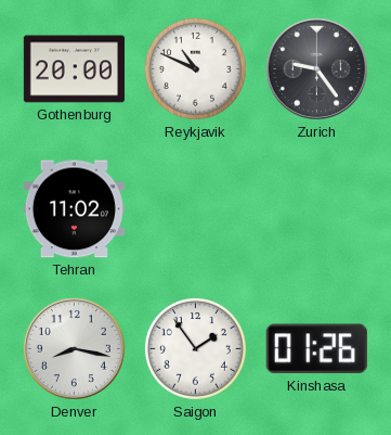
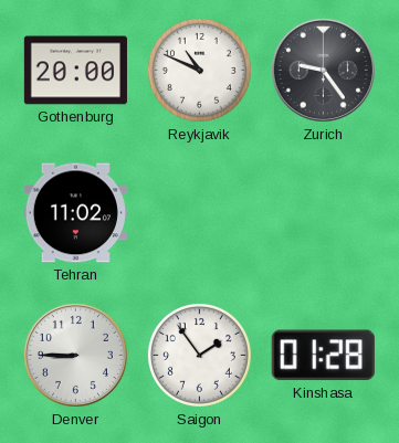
Denver: 8:17 -> 8:45 (75, 355)
Kinshasa: 01:26 -> 01:28 (323, 356)
